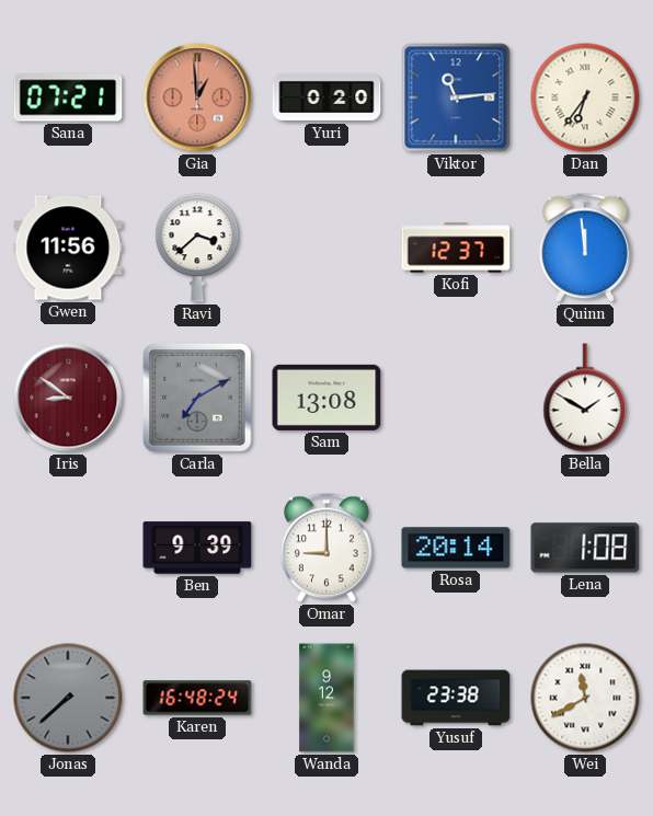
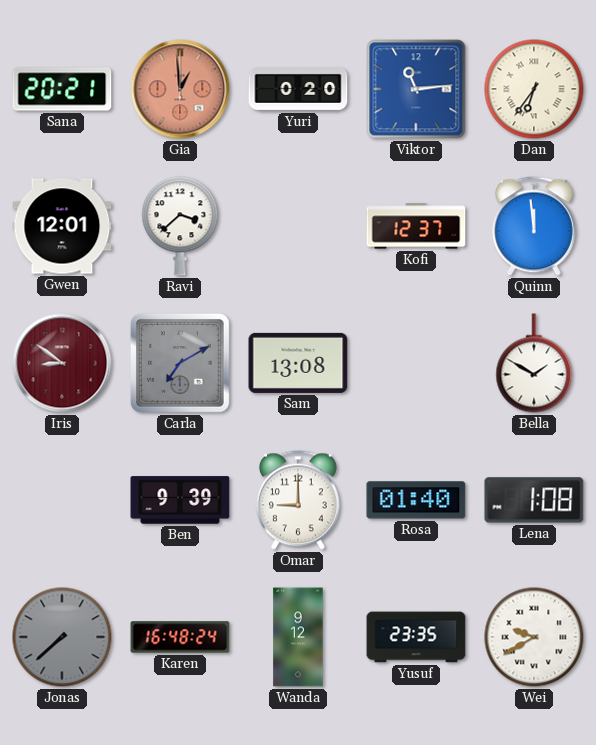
Sana: 07:21 -> 20:21 (62, 89)
Gwen: 11:56 -> 12:01 (62, 226)
Rosa: 20:14 -> 01:40 (416, 500)
Yusuf: 23:38 -> 23:35 (416, 637)
Wei: 11:40 -> 9:40 (534, 637)
